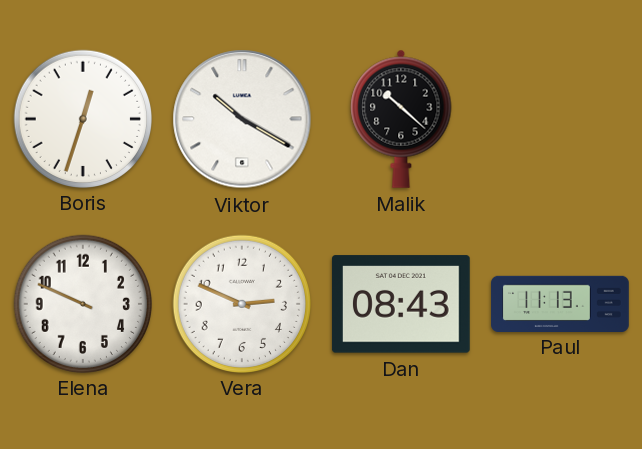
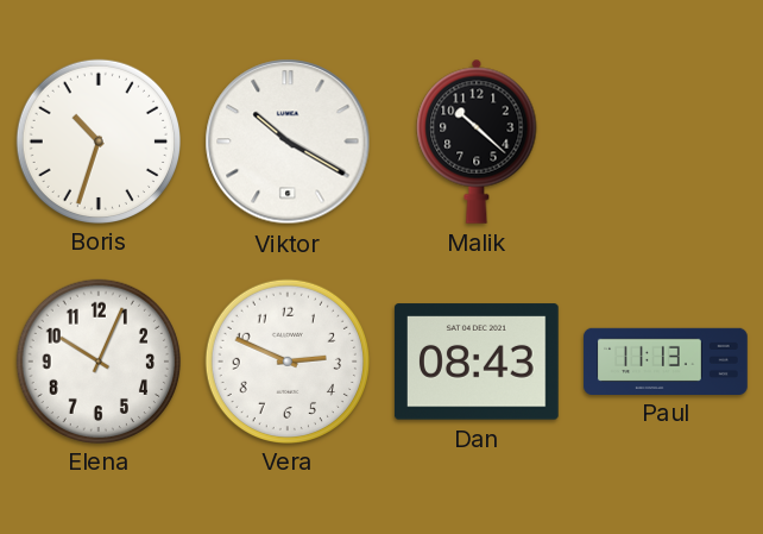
Boris: 12:33 -> 10:33 (97, 140)
Elena: 9:49 -> 10:04 (97, 360)
